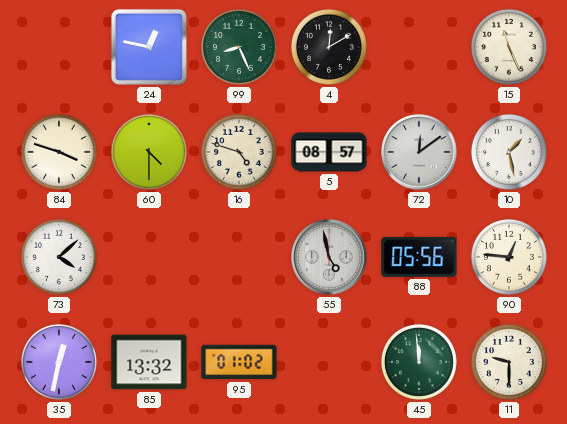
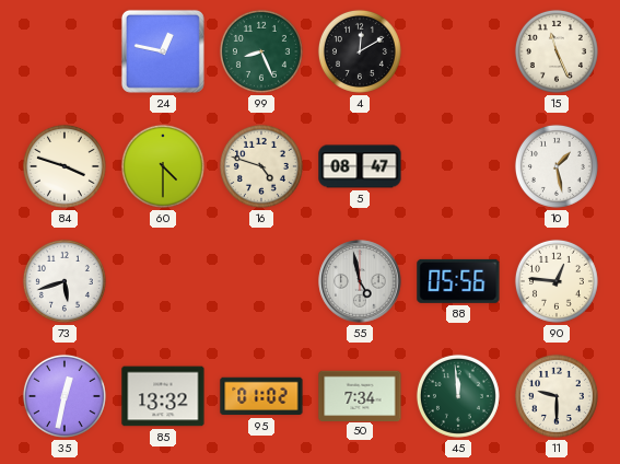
5: 08:57 -> 08:47 (360, 166)
72: 12:09 -> none (419, 152)
73: 4:08 -> 5:42 (65, 281)
50: none -> 7:34 (360, 395)
